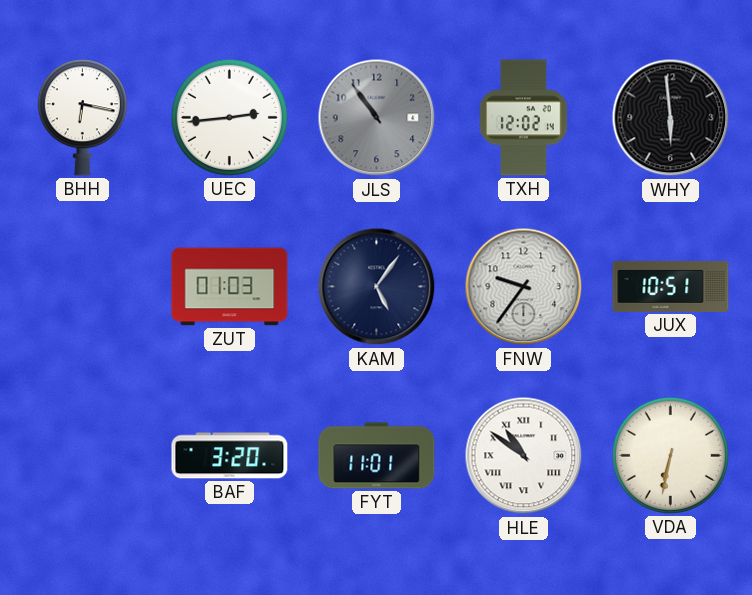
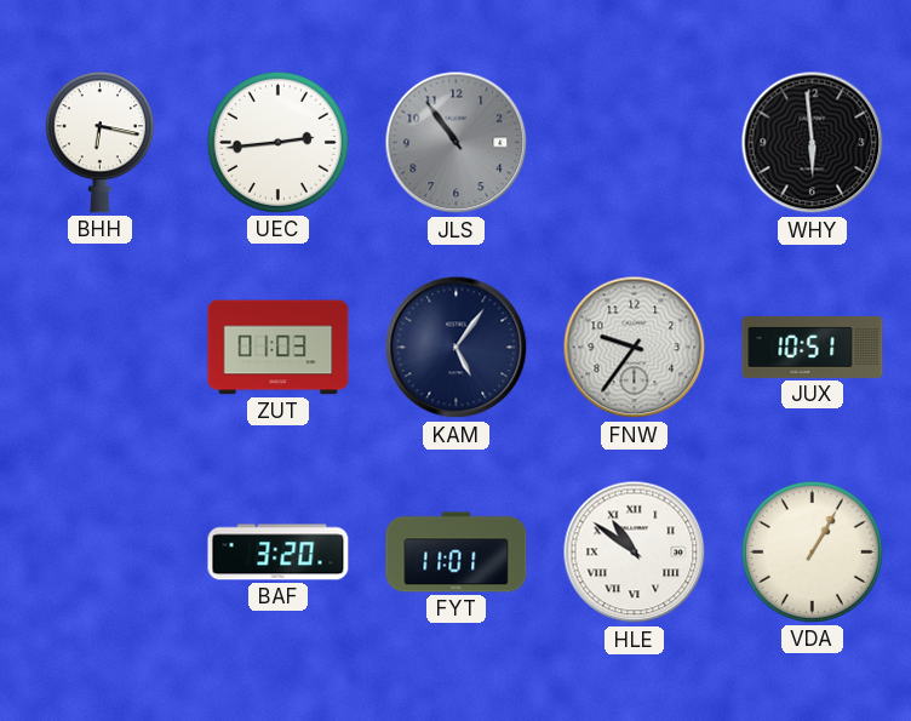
TXH: 12:02 -> none (524, 118)
VDA: 6:32 -> 1:05 (812, 551)
